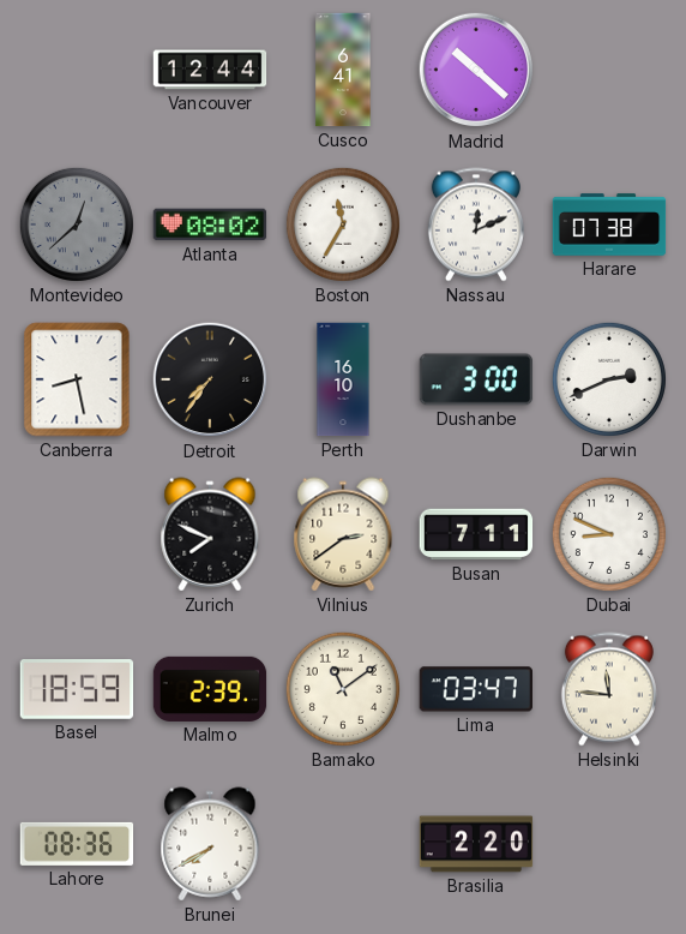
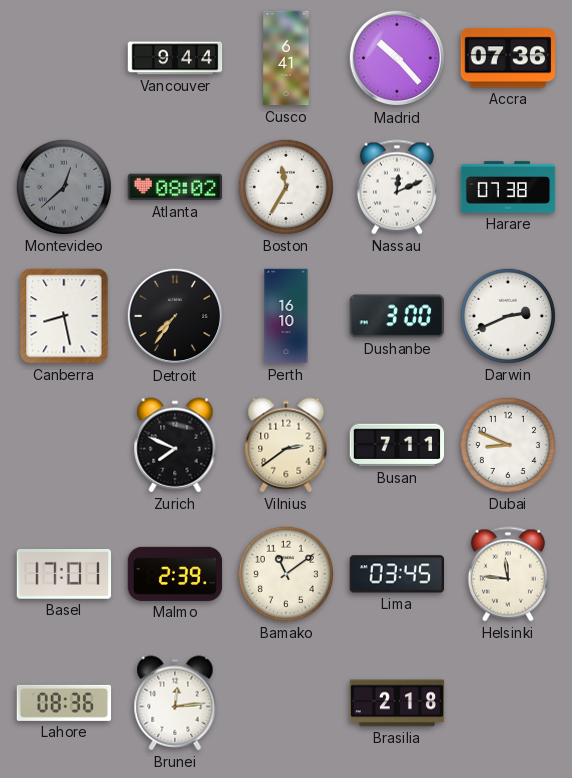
Vancouver: 12:44 -> 9:44 (175, 58)
Madrid: 10:22 -> 10:23 (397, 58)
Accra: none -> 07:36 (508, 58)
Basel: 18:59 -> 17:01 (64, 575)
Lima: 03:47 -> 03:45 (396, 574)
Brunei: 7:40 -> 12:14 (175, 703)
Brasilia: 2:20 -> 2:18 (397, 703)
